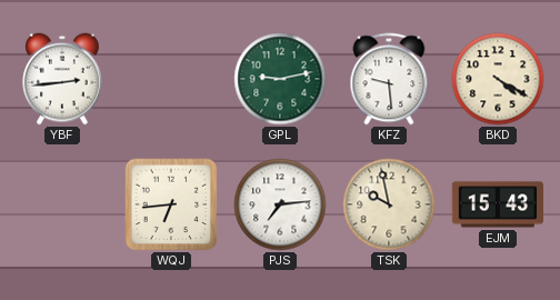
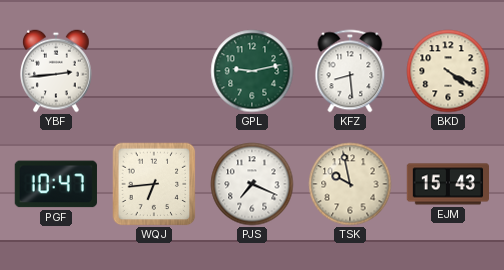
KFZ: 9:29 -> 8:29 (350, 71)
PGF: none -> 10:47 (56, 184)
PJS: 7:14 -> 7:19 (252, 184)
